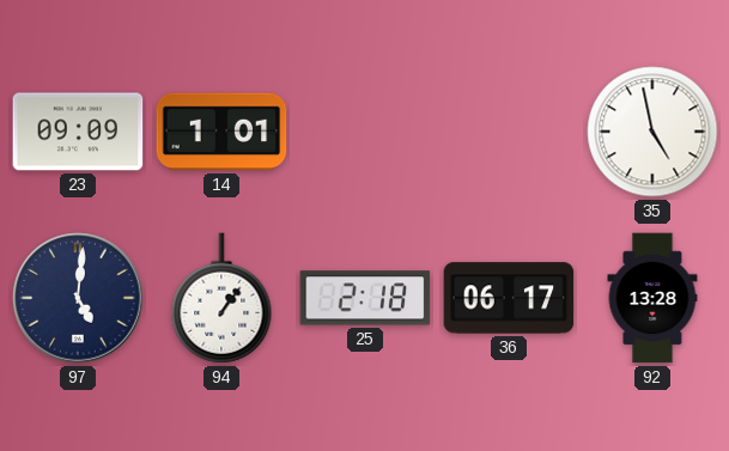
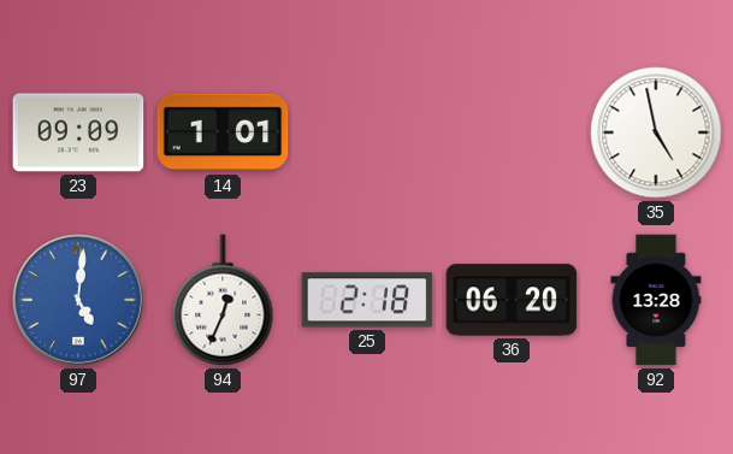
97 dial: navy -> blue (78, 300)
94: 1:06 -> 12:34 (223, 300)
36: 06:17 -> 06:20 (512, 300)
